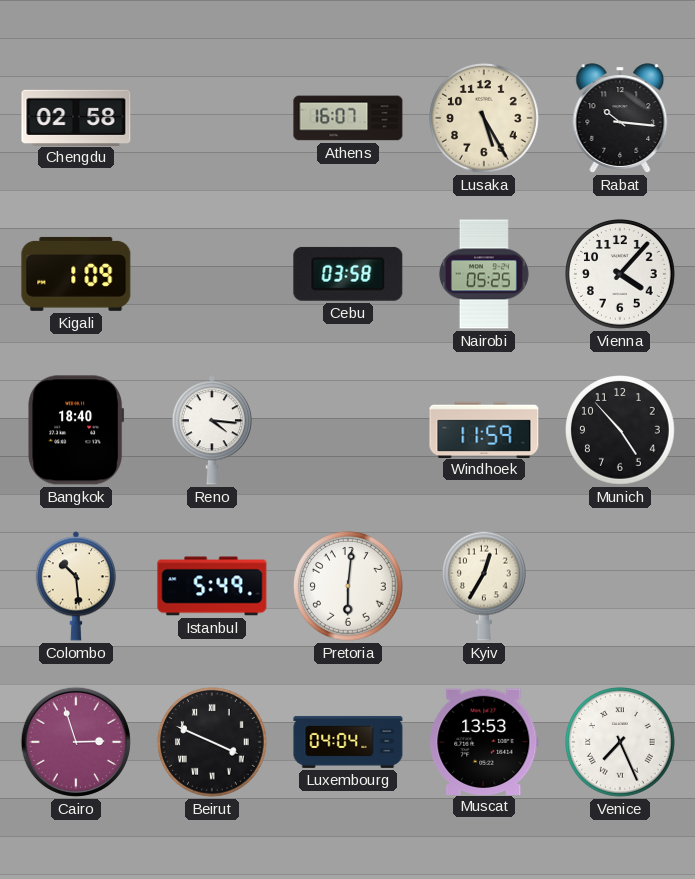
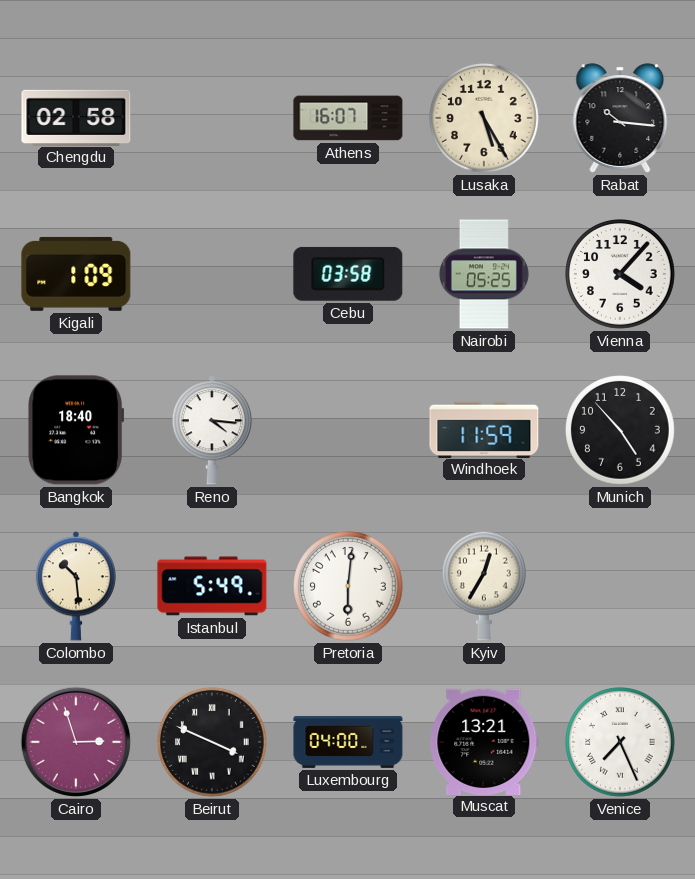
Luxembourg: 04:04 -> 04:00 (348, 742)
Muscat: 13:53 -> 13:21 (484, 741)
